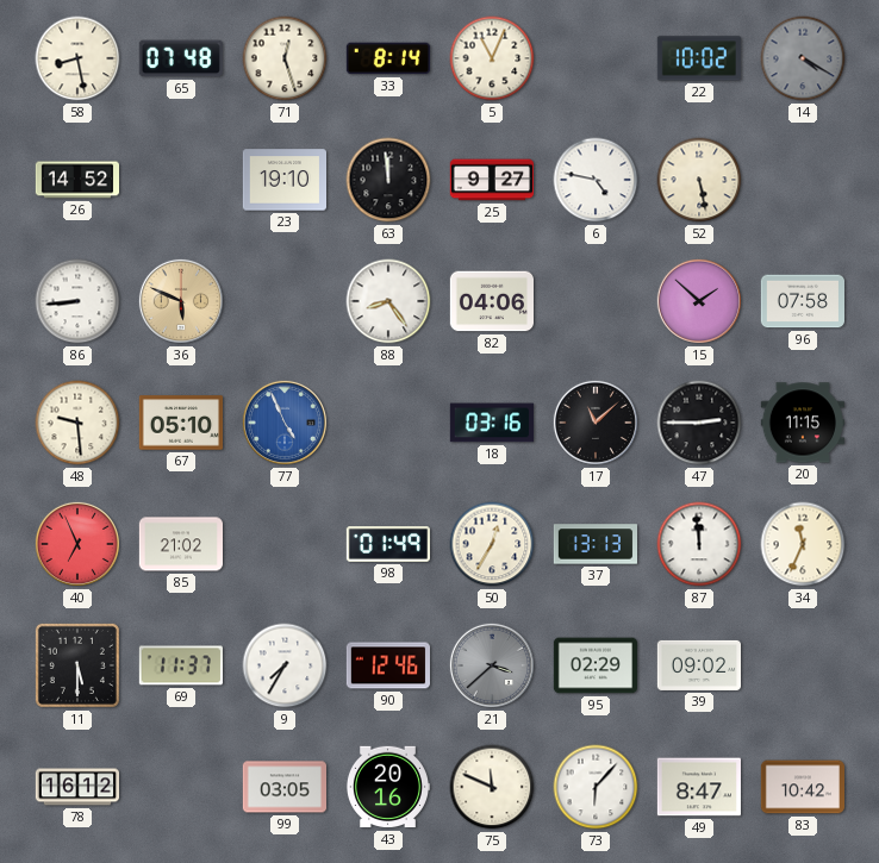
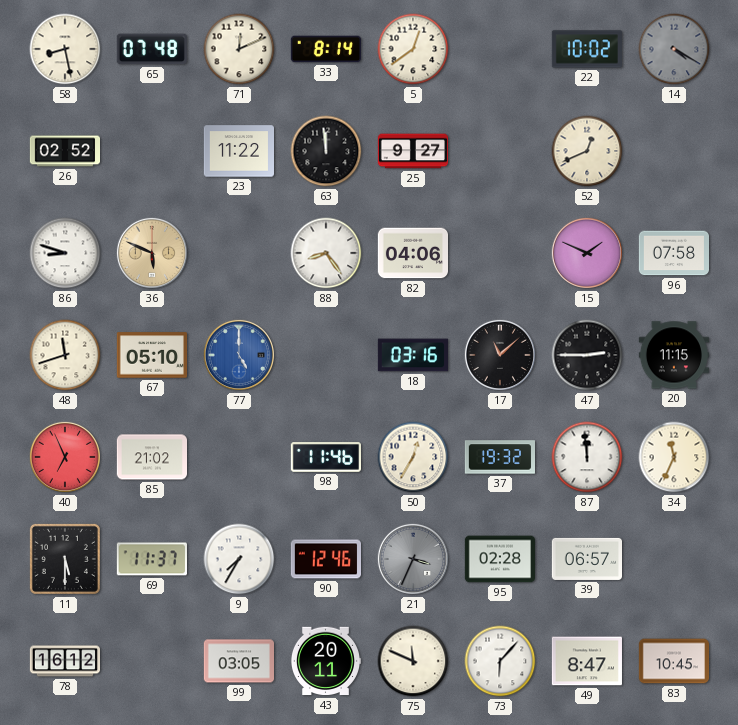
71: 12:27 -> 12:11 (239, 49)
5: 11:04 -> 12:39 (413, 49)
26: 14:52 -> 02:52 (64, 151)
23: 19:10 -> 11:22 (238, 151)
6: 4:47 -> none (596, 180)
52: 5:28 -> 12:41 (587, 151)
86: 8:44 -> 8:48 (65, 253)
15: 1:52 -> 1:49 (587, 253)
48: 9:29 -> 11:42 (65, 355)
77: 4:56 -> 5:00 (239, 355)
98: 01:49 -> 11:46 (325, 457)
37: 13:13 -> 19:32 (499, 457)
21: 3:38 -> 3:34 (413, 559)
95: 02:29 -> 02:28 (499, 559)
39: 09:02 -> 06:57 (586, 559)
43: 20:16 -> 20:11 (325, 661)
83: 10:42 -> 10:45 (673, 661)
